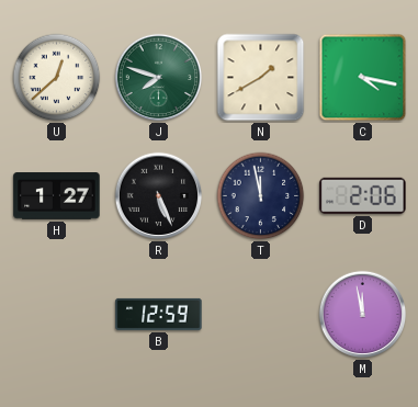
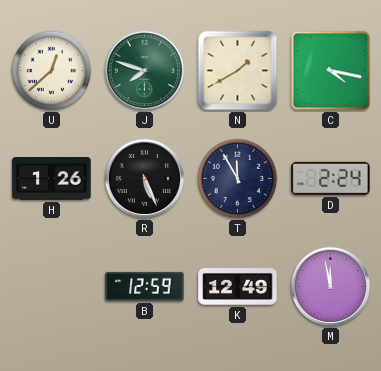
H: 1:27 -> 1:26 (52, 179)
T: 11:58 -> 11:55 (238, 179)
D: 2:06 -> 2:24 (331, 178)
K: none -> 12:49 (238, 287)
